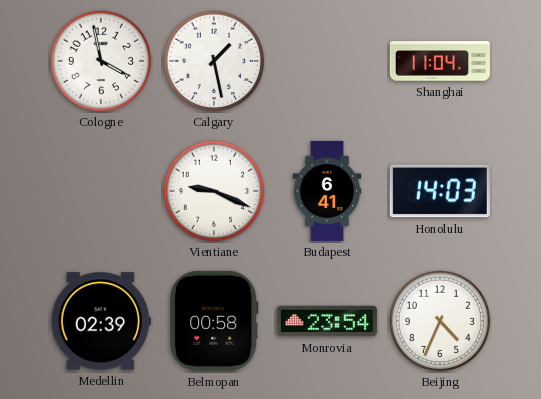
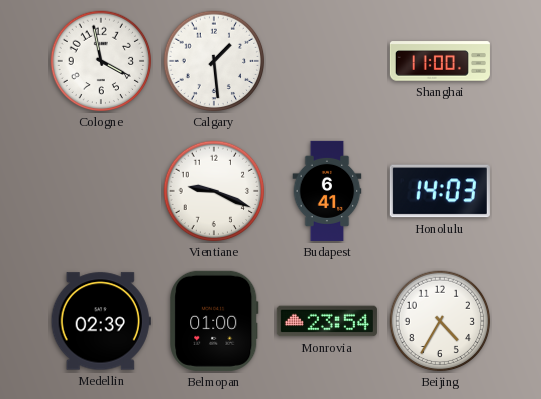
Calgary: 1:28 -> 1:29 (214, 61)
Shanghai: 11:04 -> 11:00 (440, 61)
Belmopan: 00:58 -> 01:00 (214, 321)
Beijing: 4:34 -> 4:35 (440, 321)
